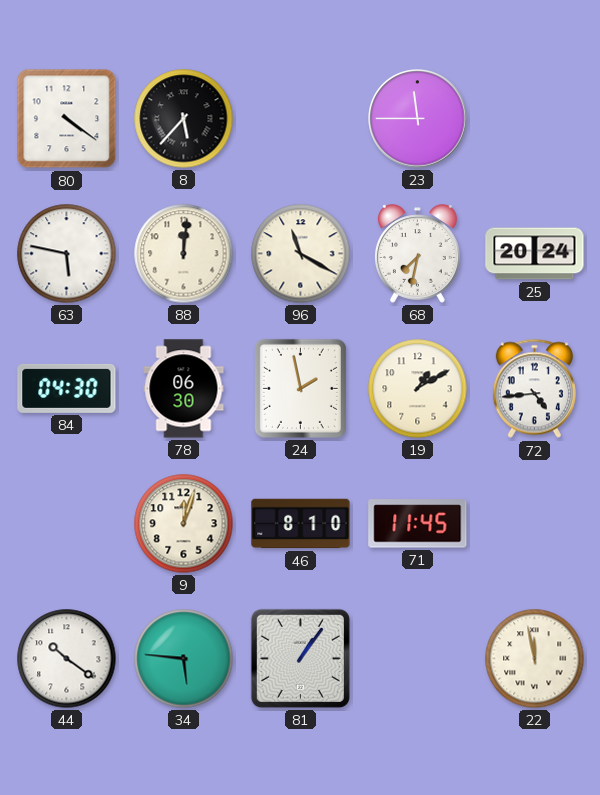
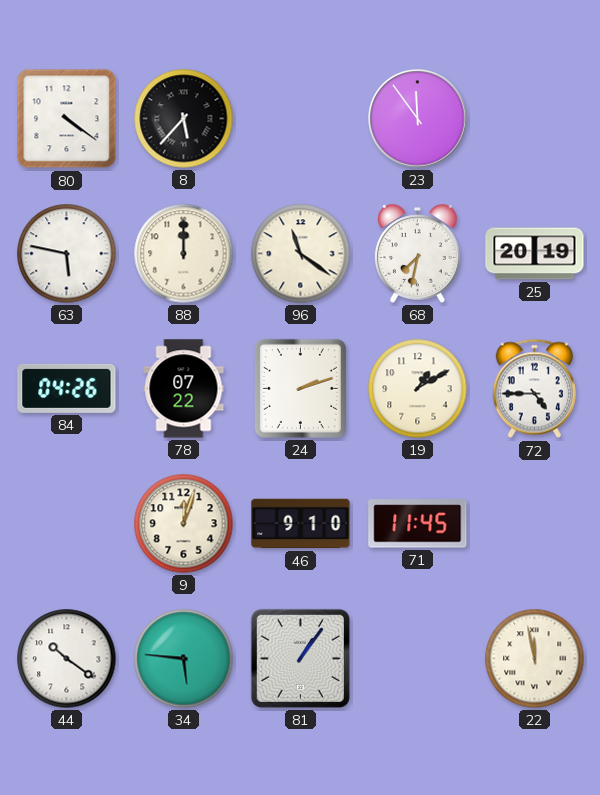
23: 11:45 -> 11:54 (418, 119)
88: 12:01 -> 12:00 (184, 254)
96: 11:20 -> 11:21 (301, 254)
25: 20:24 -> 20:19 (535, 254)
84: 04:30 -> 04:26 (67, 388)
78: 06:30 -> 07:22 (184, 389)
24: 1:58 -> 2:12 (300, 388)
72: 4:44 -> 4:45 (534, 389)
46: 8:10 -> 9:10 (301, 524)
